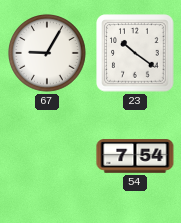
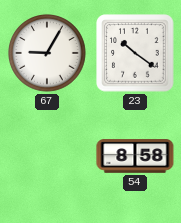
54: 7:54 -> 8:58 (135, 156)
